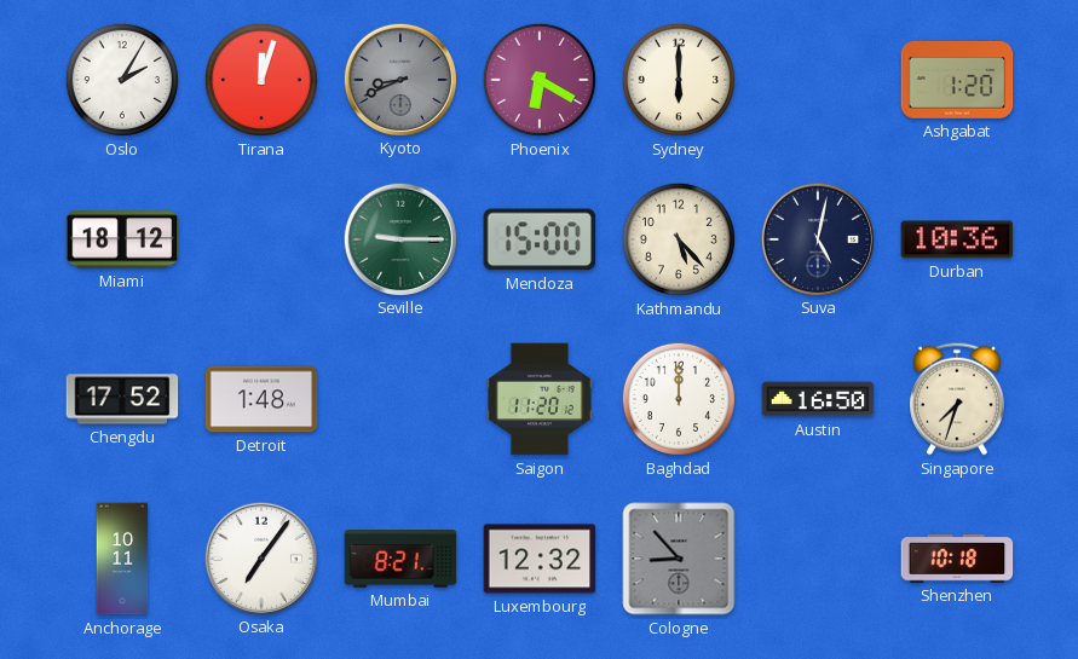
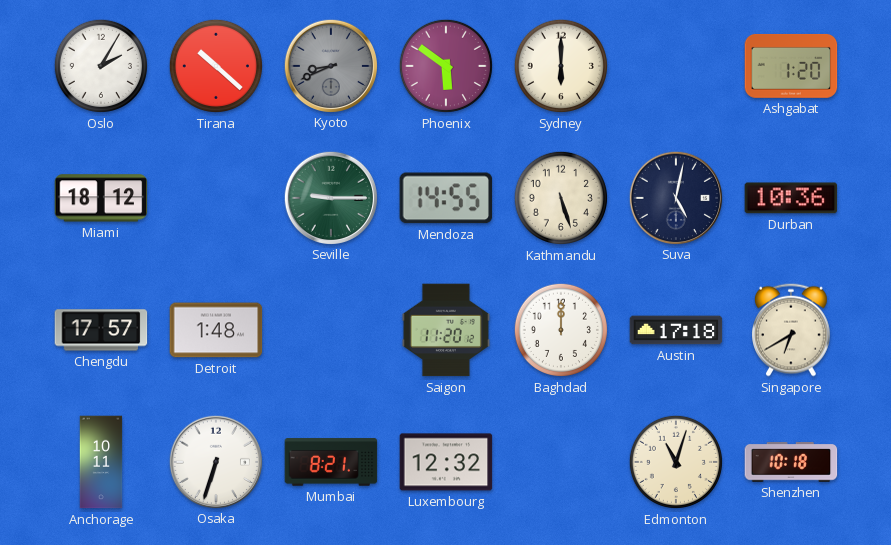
Tirana: 12:03 -> 10:22 (216, 66)
Phoenix: 6:20 -> 5:51 (446, 66)
Mendoza: 15:00 -> 14:55 (446, 198)
Kathmandu: 5:23 -> 5:27 (561, 198)
Chengdu: 17:52 -> 17:57 (101, 330)
Austin: 16:50 -> 17:18 (676, 330)
Singapore: 7:33 -> 6:40 (792, 330)
Osaka: 7:06 -> 6:33 (215, 461)
Cologne: 8:53 -> none (679, 559)
Edmonton: none -> 11:03 (676, 462)
